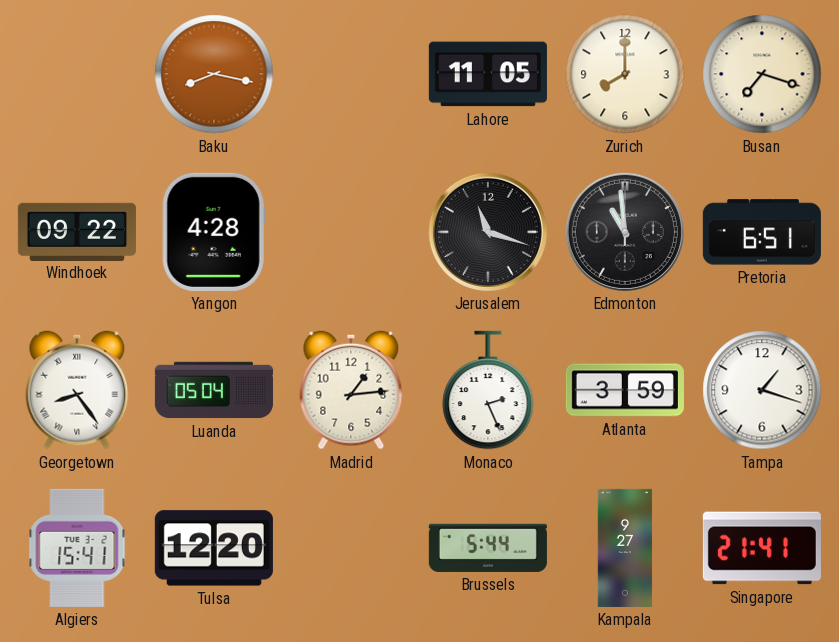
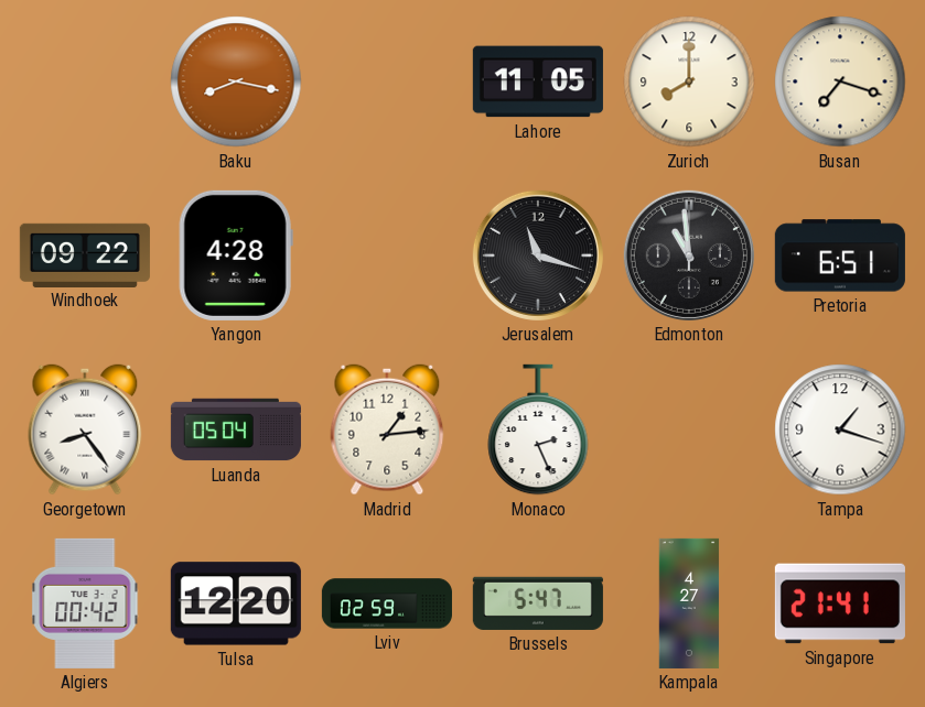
Atlanta: 3:59 -> none (625, 390)
Algiers: 15:41 -> 00:42 (85, 603)
Lviv: none -> 02:59 (387, 603)
Brussels: 5:44 -> 5:47 (538, 603)
Kampala: 9:27 -> 4:27 (689, 603)
